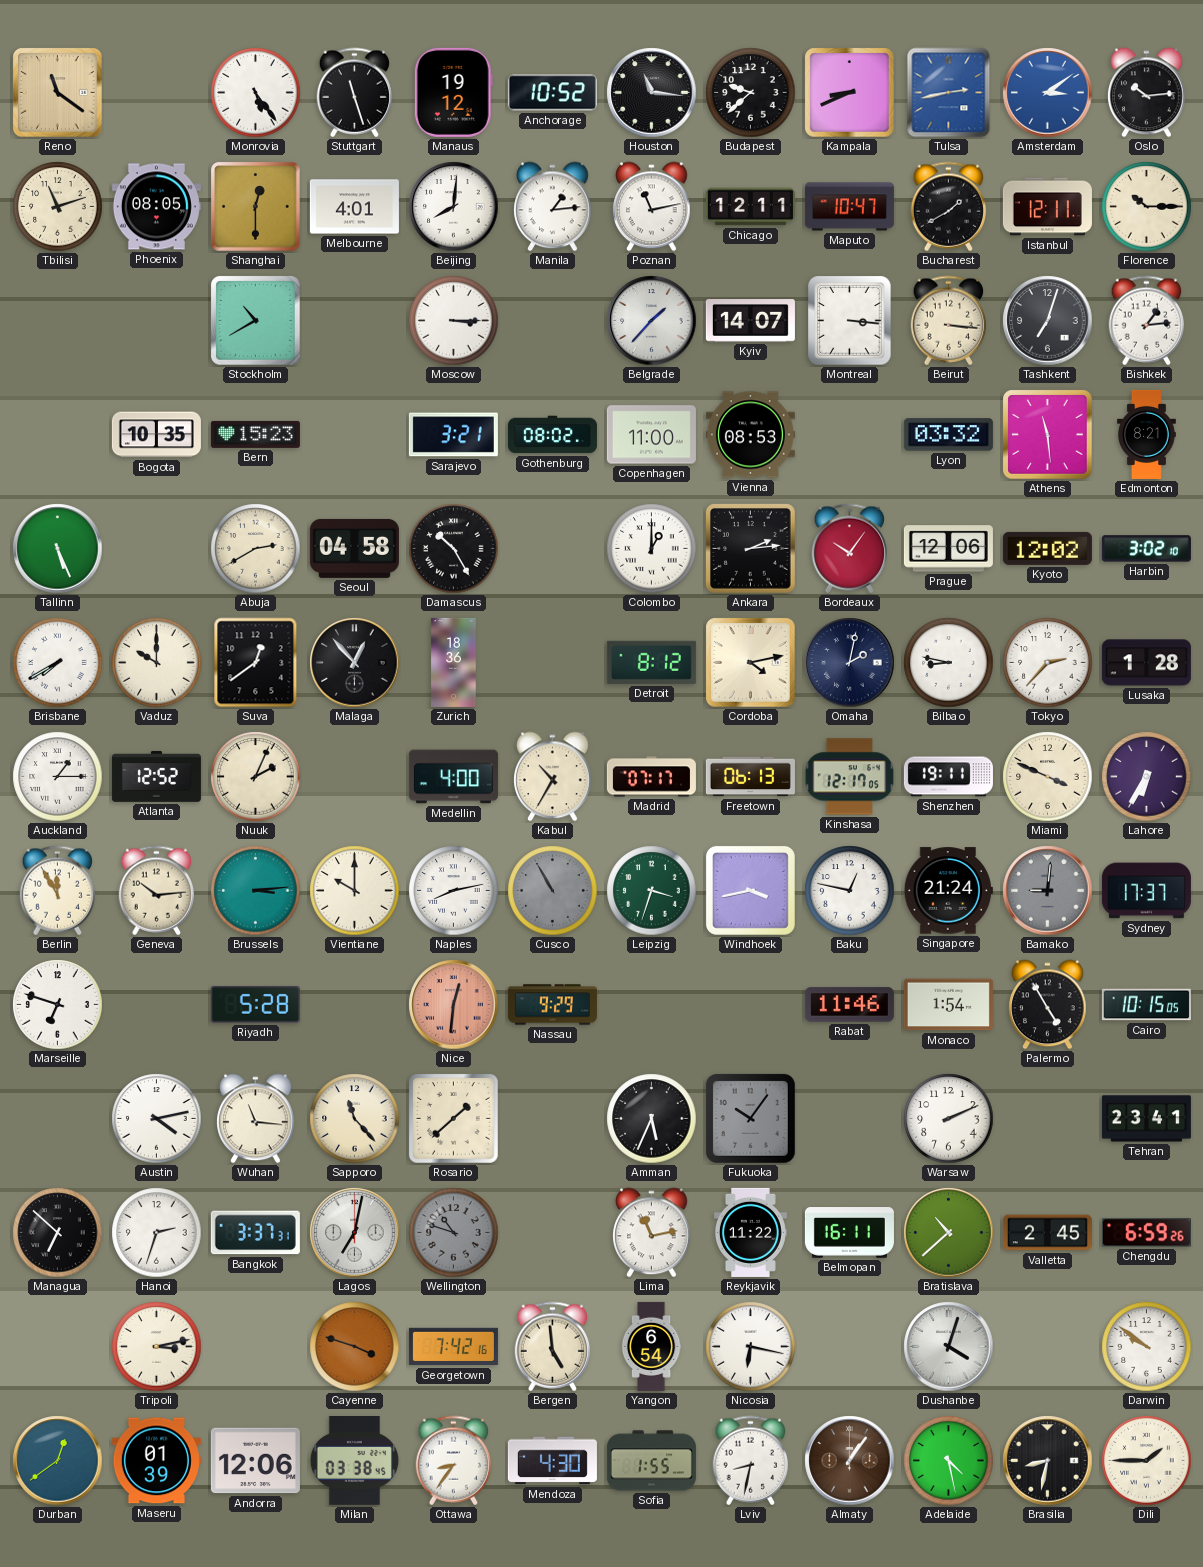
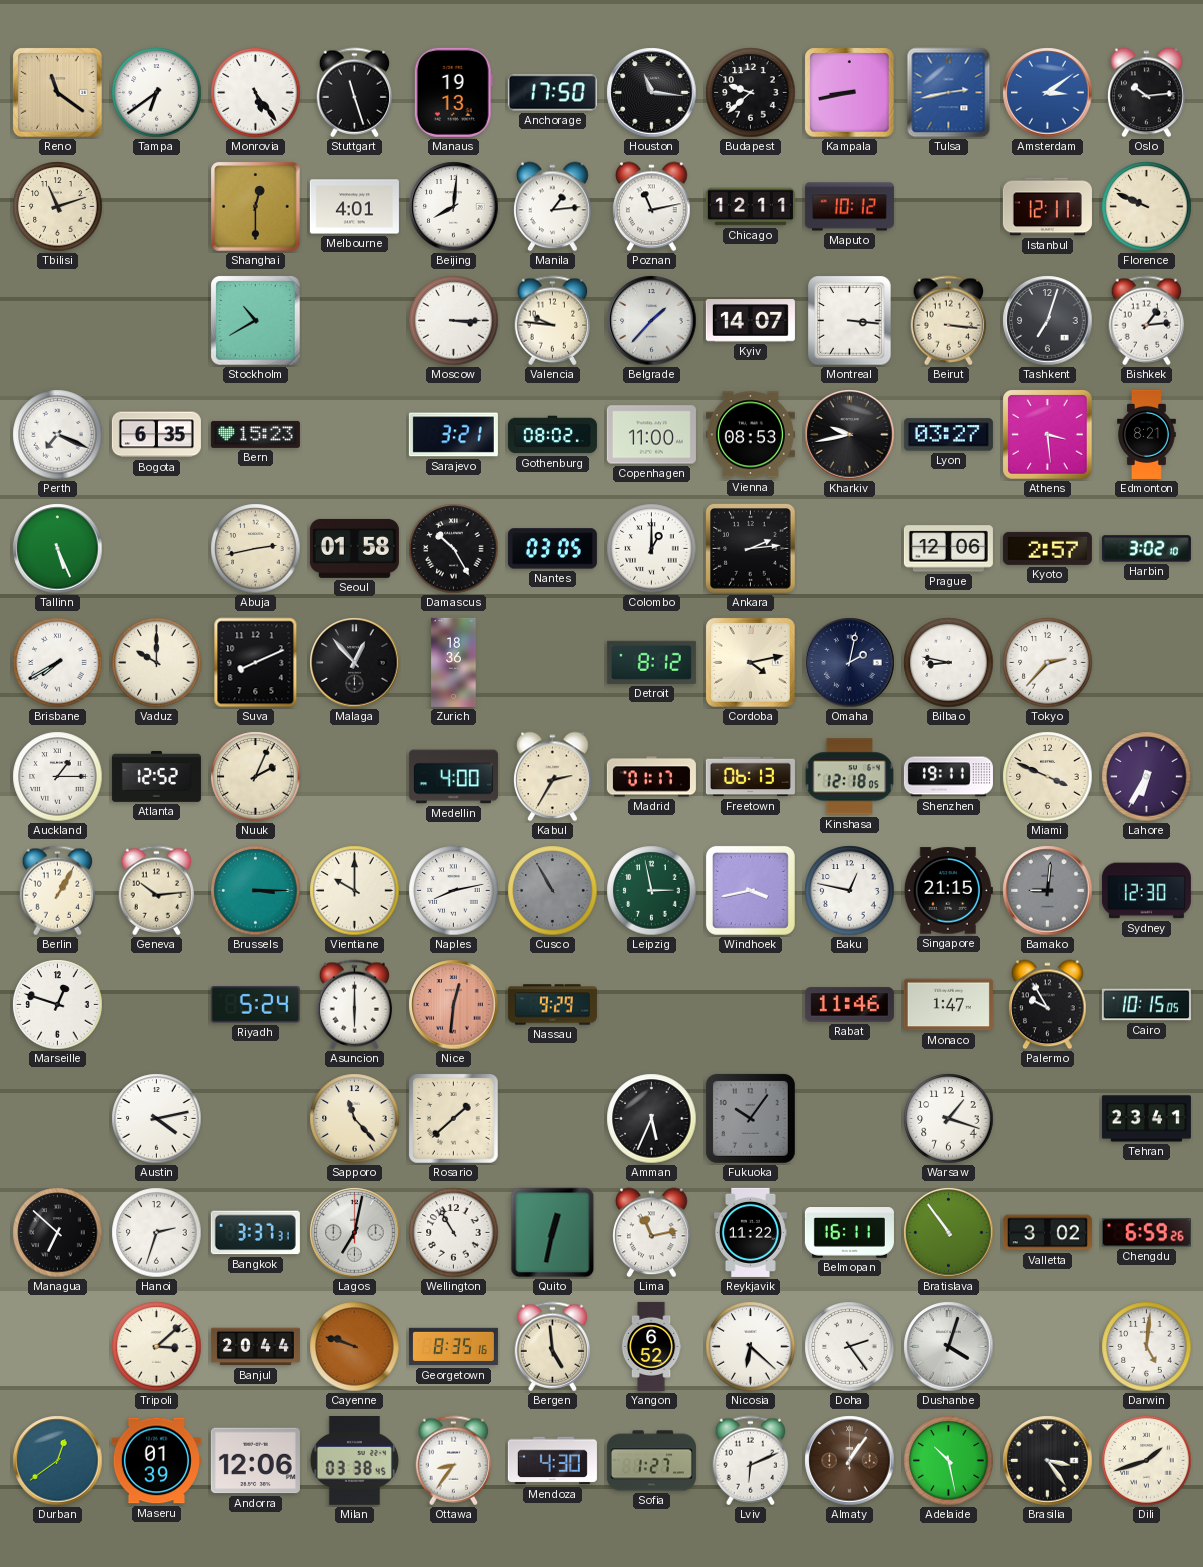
Tampa: none -> 6:39 (157, 93)
Manaus: 19:12 -> 19:13 (453, 92)
Anchorage: 10:52 -> 17:50 (552, 93)
Kampala: 8:41 -> 8:43 (850, 93)
Phoenix: 08:05 -> none (156, 207)
Maputo: 10:47 -> 10:12 (849, 207)
Bucharest: 1:40 -> none (949, 207)
Florence: 10:15 -> 9:49 (1147, 207)
Valencia: none -> 9:46 (553, 321)
Perth: none -> 7:19 (58, 435)
Bogota: 10:35 -> 6:35 (156, 435)
Kharkiv: none -> 9:43 (850, 435)
Lyon: 03:32 -> 03:27 (948, 435)
Athens: 11:29 -> 3:29 (1048, 435)
Abuja: 2:40 -> 2:43 (256, 549)
Seoul: 04:58 -> 01:58 (354, 548)
Nantes: none -> 03:05 (552, 549)
Bordeaux: 10:06 -> none (850, 549)
Kyoto: 12:02 -> 2:57 (1047, 548)
Suva: 12:39 -> 8:11 (256, 663)
Lusaka: 1:28 -> none (1146, 663)
Kabul: 10:35 -> 2:35 (553, 777)
Madrid: 07:17 -> 01:17 (651, 777)
Kinshasa: 12:17 -> 12:18 (849, 777)
Berlin: 11:55 -> 1:05 (58, 891)
Brussels: 3:14 -> 3:15 (256, 891)
Leipzig: 3:33 -> 2:58 (652, 891)
Singapore: 21:24 -> 21:15 (948, 891)
Sydney: 17:37 -> 12:30 (1146, 891)
Marseille: 6:48 -> 12:48 (58, 1005)
Riyadh: 5:28 -> 5:24 (255, 1005)
Asuncion: none -> 6:00 (355, 1005)
Monaco: 1:54 -> 1:47 (948, 1005)
Palermo: 4:55 -> 9:55 (1048, 1005)
Wuhan: 11:16 -> none (256, 1119)
Warsaw: 2:11 -> 1:18 (949, 1119)
Wellington: 10:48 -> 10:55 (454, 1233)
Wellington dial: grey -> white (454, 1233)
Quito: none -> 12:32 (553, 1233)
Bratislava: 10:38 -> 10:54 (949, 1233)
Valletta: 2:45 -> 3:02 (1047, 1233)
Tripoli: 3:13 -> 3:08 (157, 1347)
Banjul: none -> 20:44 (255, 1347)
Cayenne: 3:48 -> 9:48 (355, 1347)
Georgetown: 7:42 -> 8:35 (453, 1347)
Yangon: 6:54 -> 6:52 (651, 1346)
Nicosia: 6:17 -> 6:22 (751, 1347)
Doha: none -> 2:24 (850, 1347)
Darwin: 9:51 -> 5:01 (1147, 1347)
Sofia: 1:55 -> 1:27 (651, 1461)
Lviv: 8:32 -> 6:11 (751, 1461)
Adelaide: 4:28 -> 10:28 (949, 1461)
Brasilia: 8:32 -> 3:24 (1048, 1461)
Dili: 1:45 -> 1:42 (1147, 1461)
